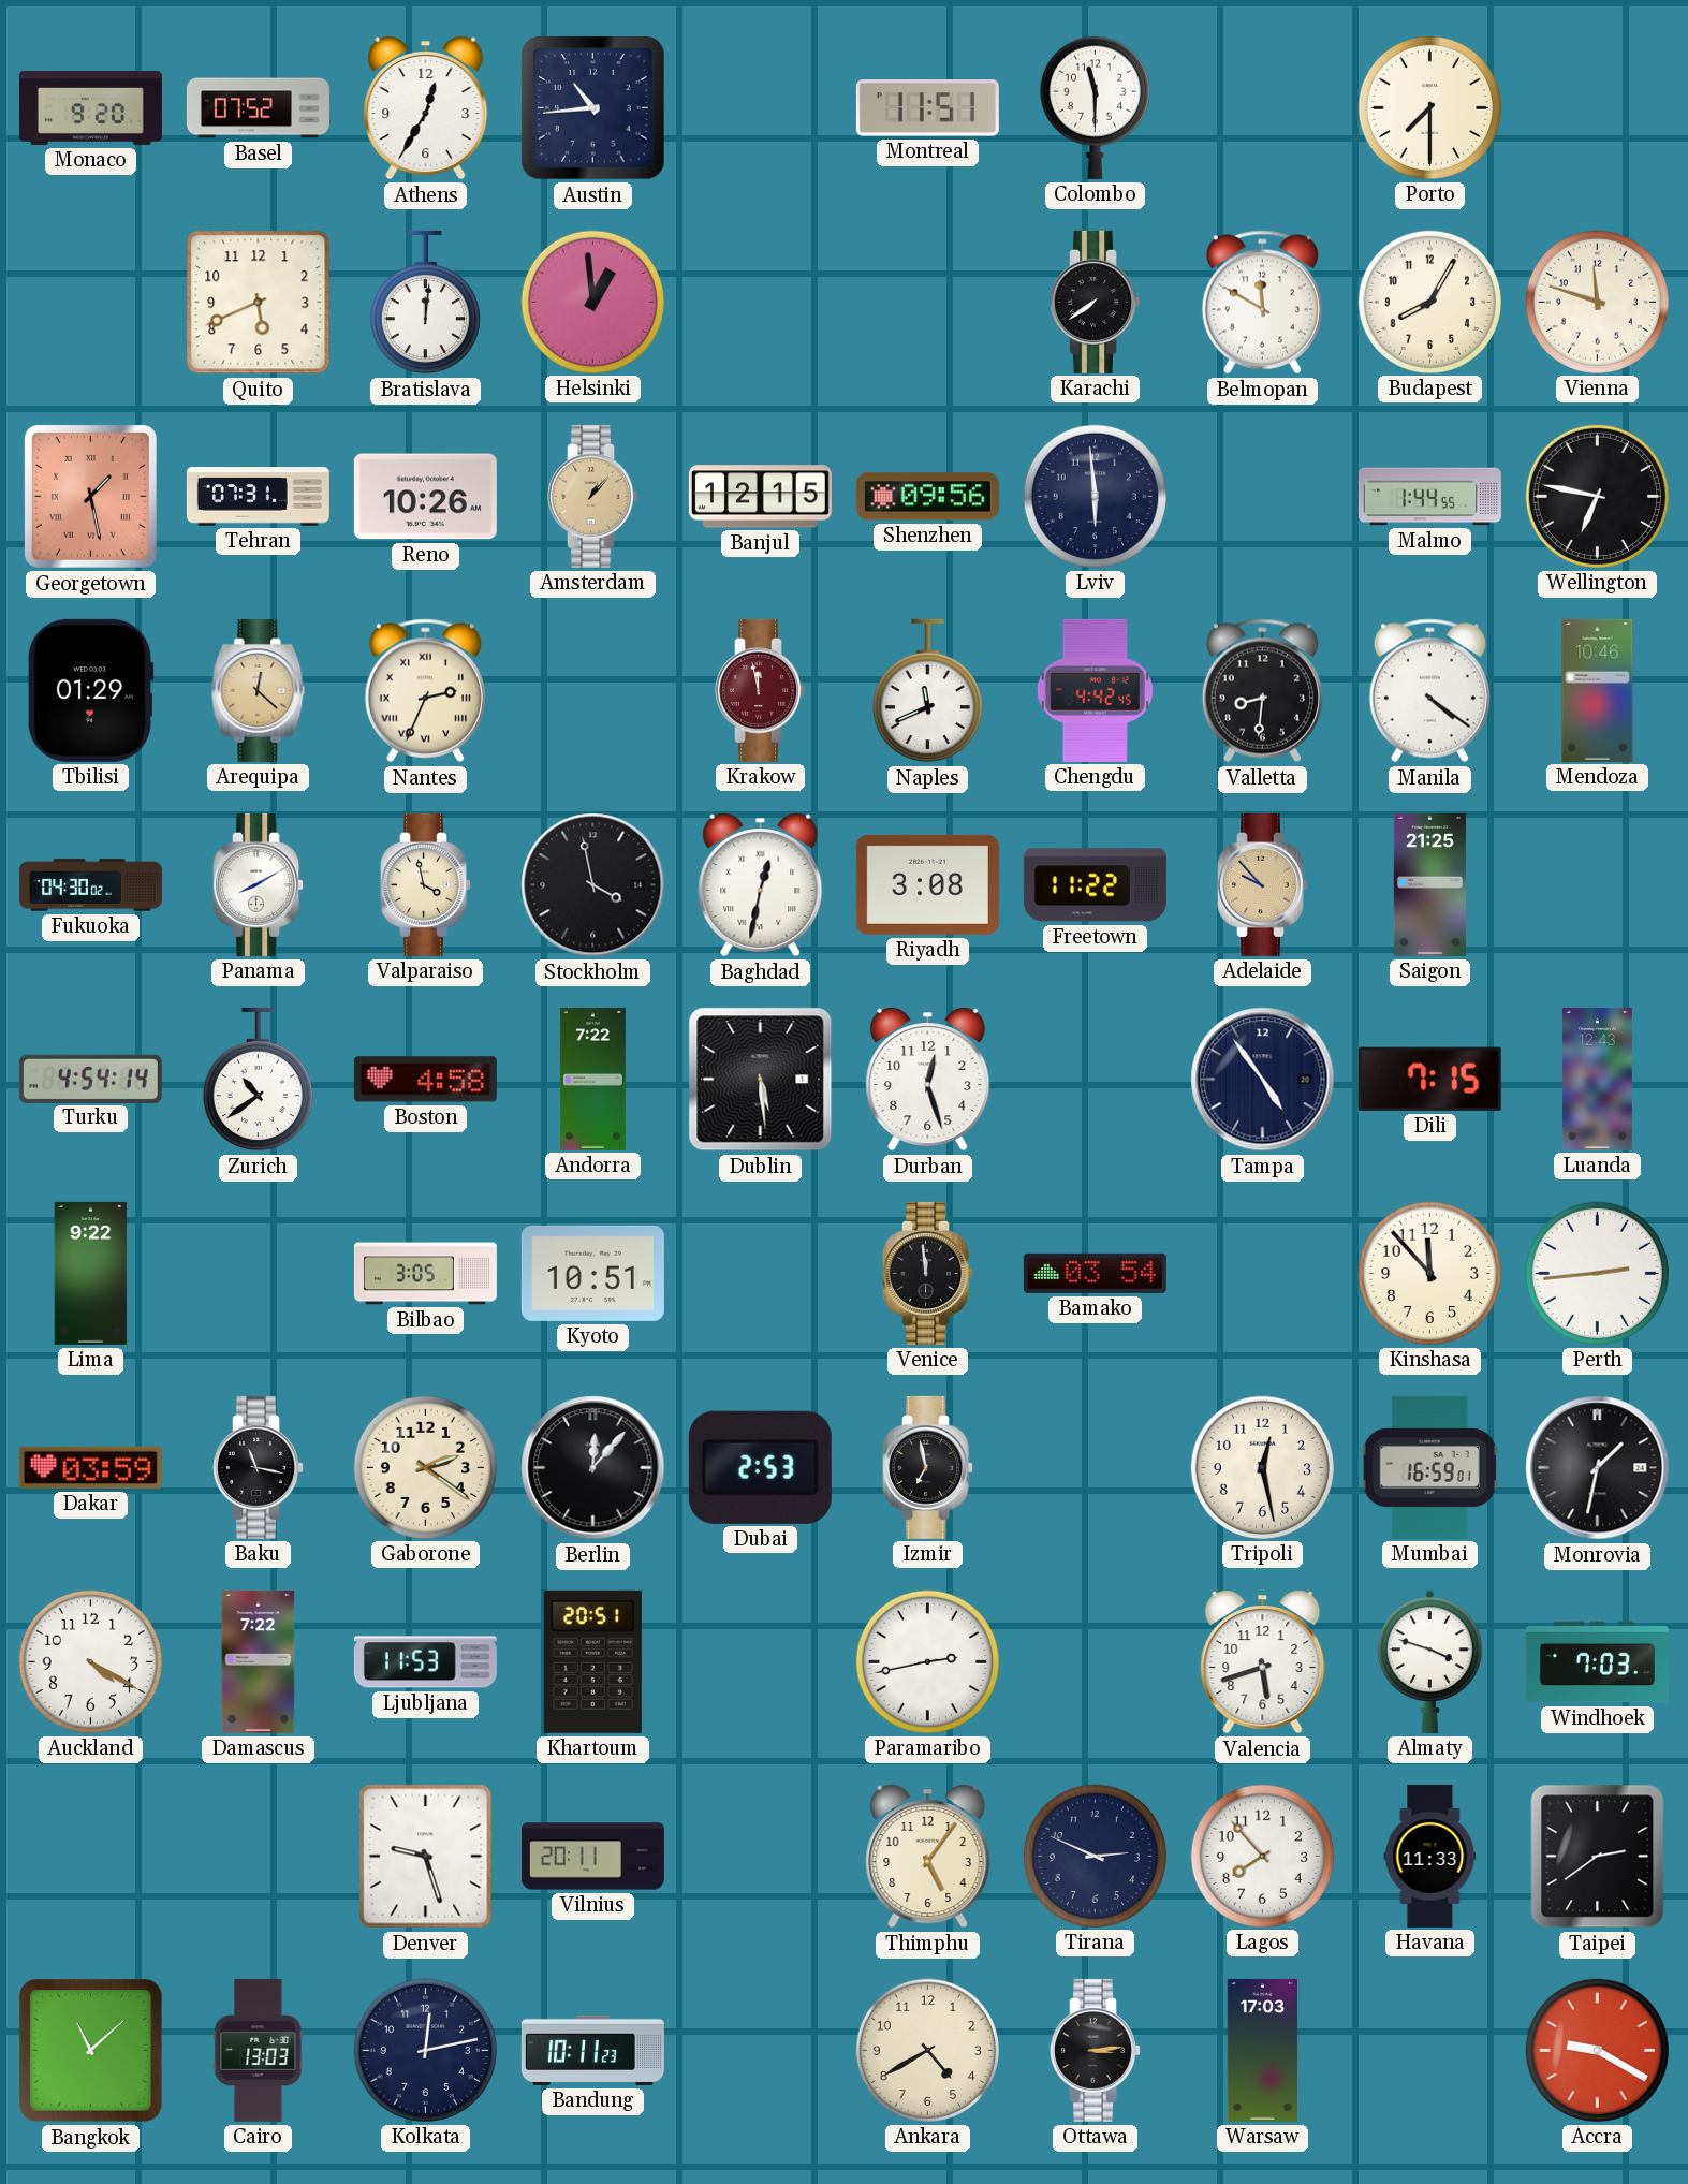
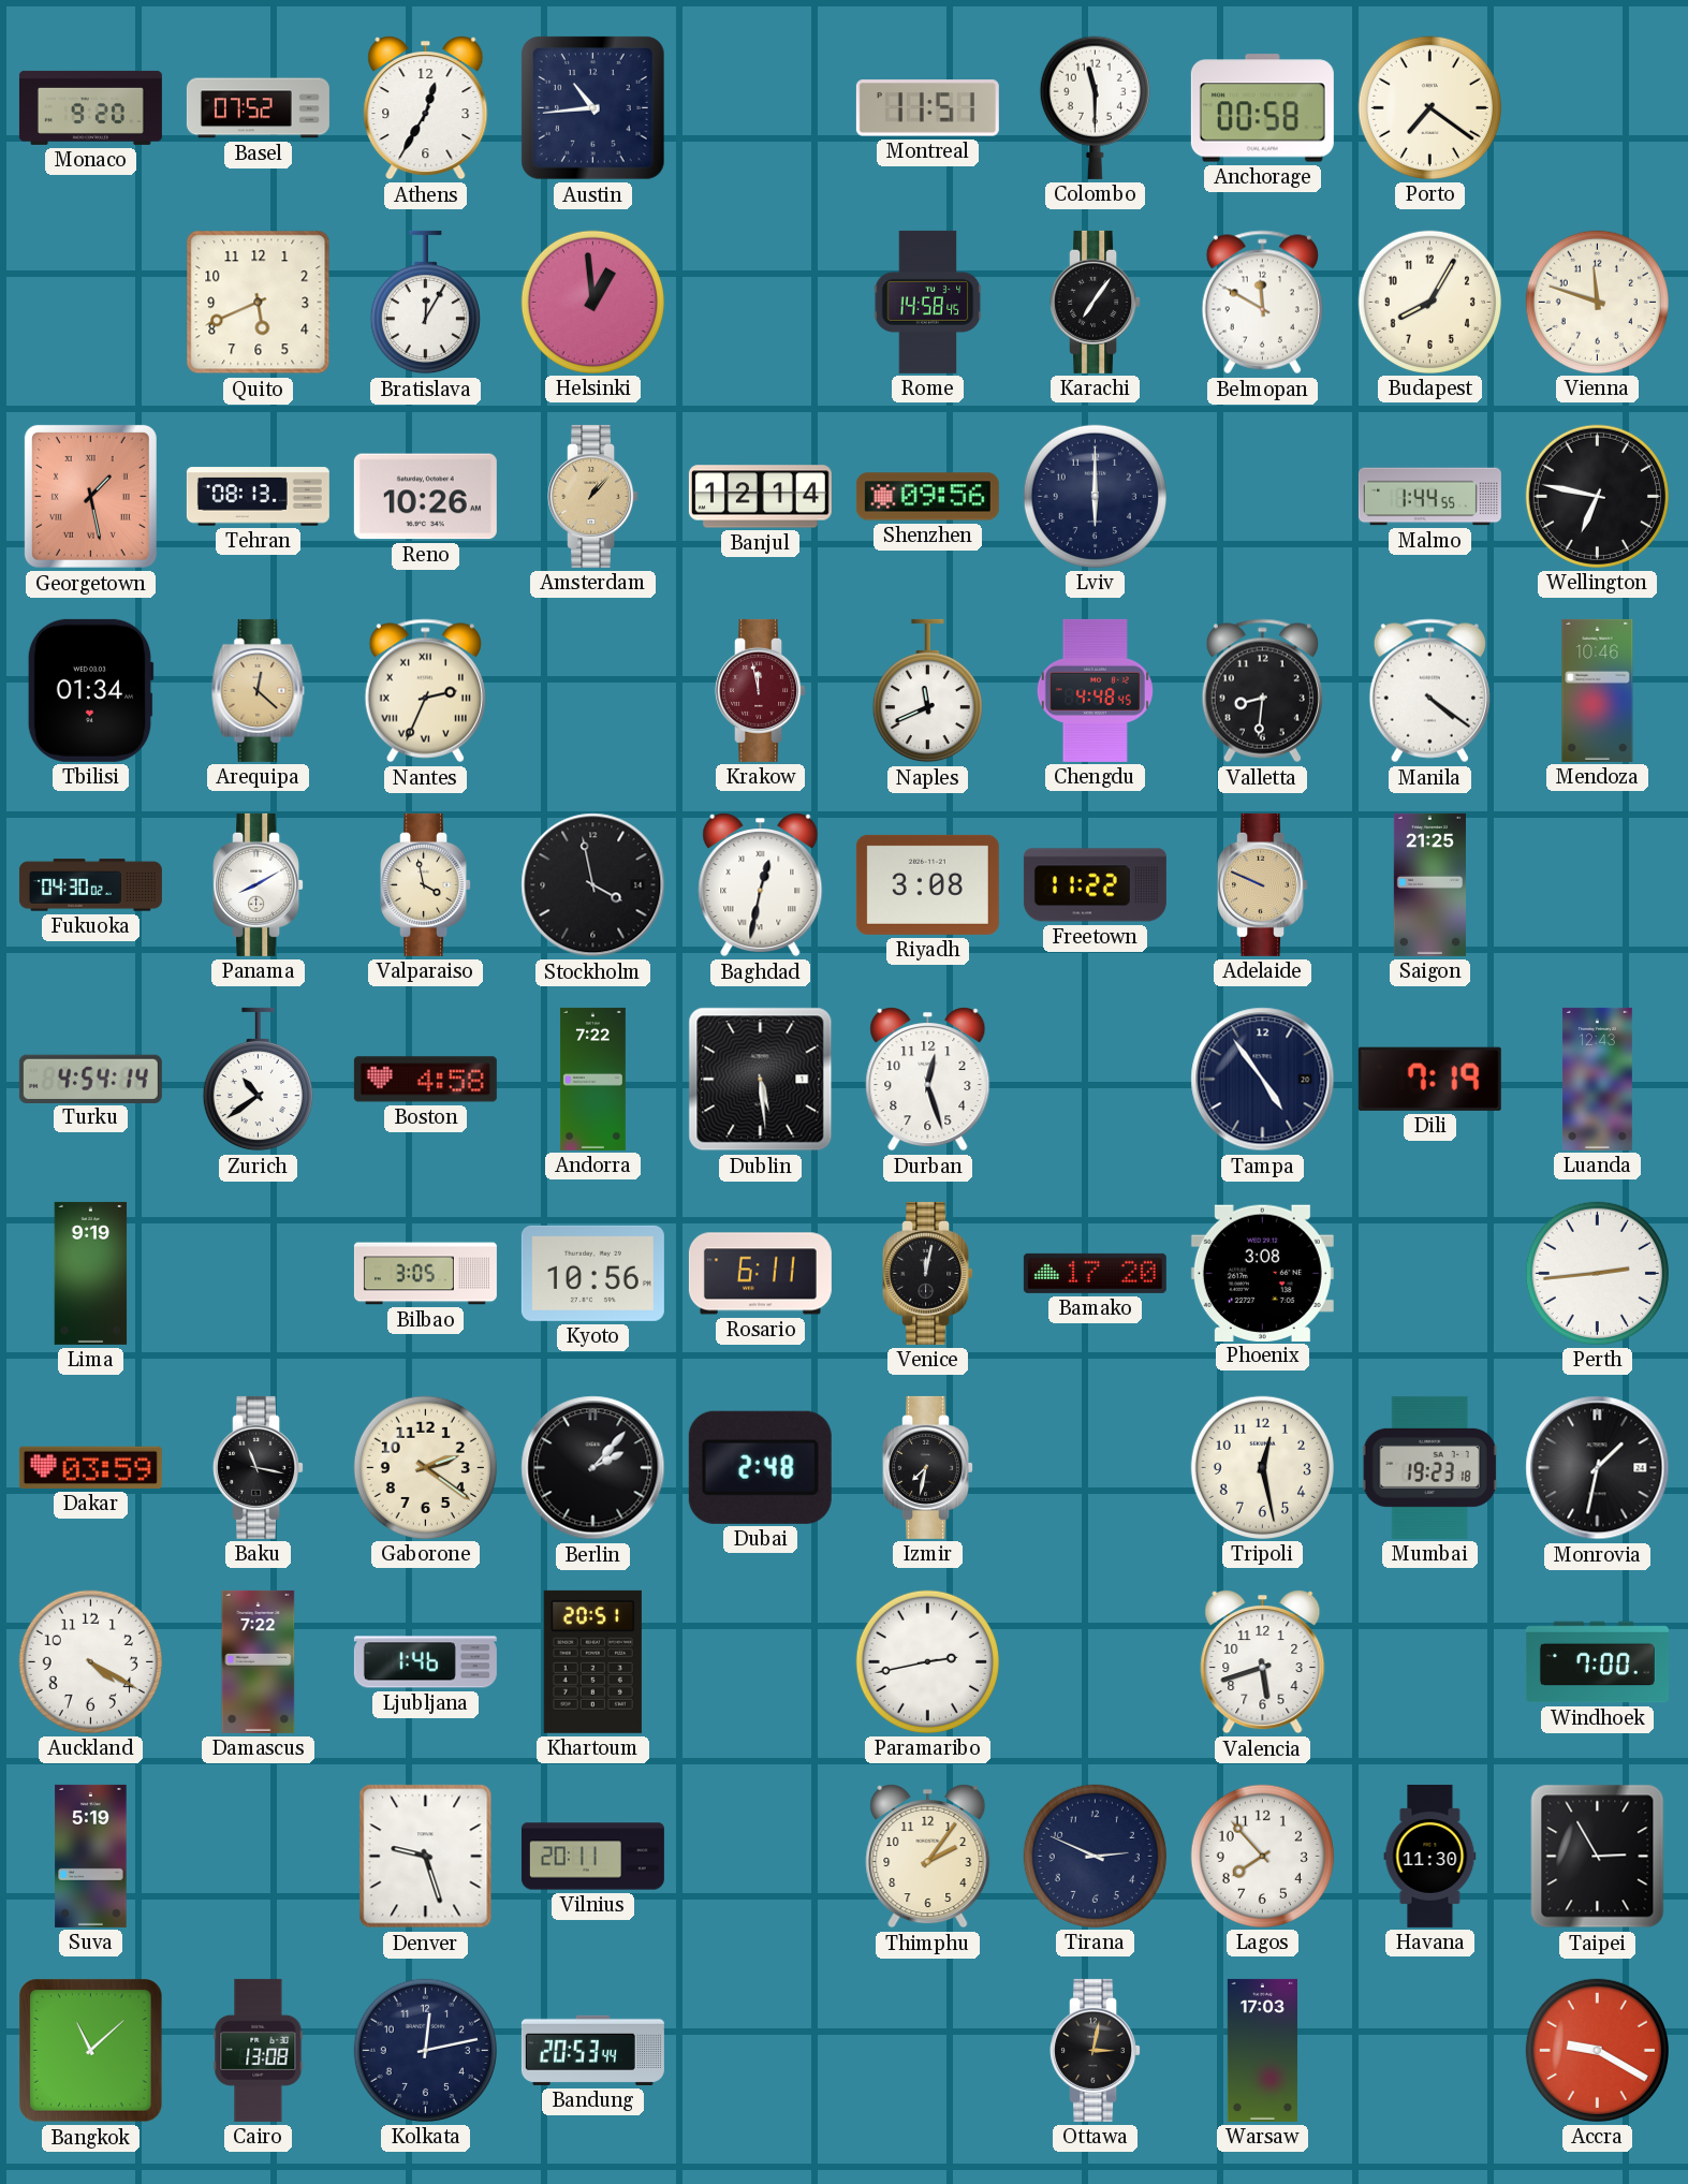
Anchorage: none -> 00:58 (1262, 108)
Porto: 7:30 -> 7:21 (1429, 107)
Bratislava: 12:01 -> 12:05 (425, 303)
Rome: none -> 14:58 (928, 302)
Karachi: 7:39 -> 7:06 (1096, 302)
Tehran: 07:31 -> 08:13 (258, 497)
Banjul: 12:15 -> 12:14 (760, 497)
Lviv: 5:59 -> 6:00 (1095, 496)
Tbilisi: 01:29 -> 01:34 (90, 690)
Chengdu: 4:42 -> 4:48 (1095, 690)
Adelaide: 9:53 -> 9:49 (1263, 884)
Dili: 7:15 -> 7:19 (1429, 1079)
Lima: 9:22 -> 9:19 (91, 1273)
Kyoto: 10:51 -> 10:56 (592, 1273)
Rosario: none -> 6:11 (760, 1274)
Venice: 11:59 -> 12:02 (928, 1273)
Bamako: 03:54 -> 17:20 (1095, 1273)
Phoenix: none -> 3:08 (1262, 1273)
Kinshasa: 11:53 -> none (1429, 1273)
Berlin: 12:07 -> 2:07 (593, 1468)
Dubai: 2:53 -> 2:48 (760, 1467)
Izmir: 6:58 -> 7:32 (928, 1467)
Mumbai: 16:59 -> 19:23 (1429, 1467)
Ljubljana: 11:53 -> 1:46 (425, 1662)
Almaty: 3:48 -> none (1430, 1661)
Windhoek: 7:03 -> 7:00 (1597, 1662)
Suva: none -> 5:19 (91, 1856)
Thimphu: 5:06 -> 2:06 (928, 1857)
Havana: 11:33 -> 11:30 (1430, 1856)
Taipei: 2:39 -> 2:55 (1598, 1857)
Cairo: 13:03 -> 13:08 (259, 2050)
Bandung: 10:11 -> 20:53 (592, 2050)
Ankara: 4:40 -> none (927, 2050)
Ottawa: 3:14 -> 3:02 (1096, 2050)
